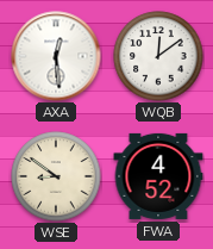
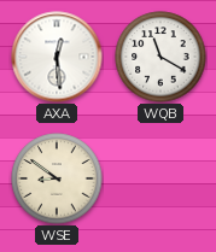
WQB: 12:09 -> 11:20 (160, 57)
FWA: 4:52 -> none (158, 176)
